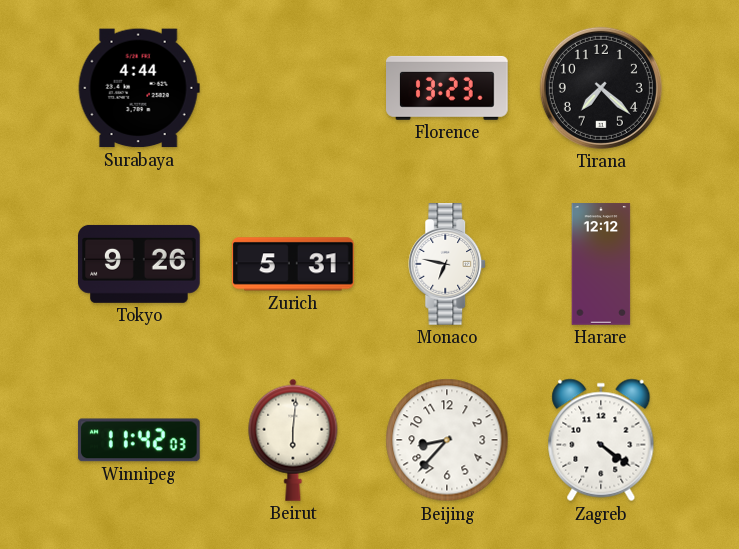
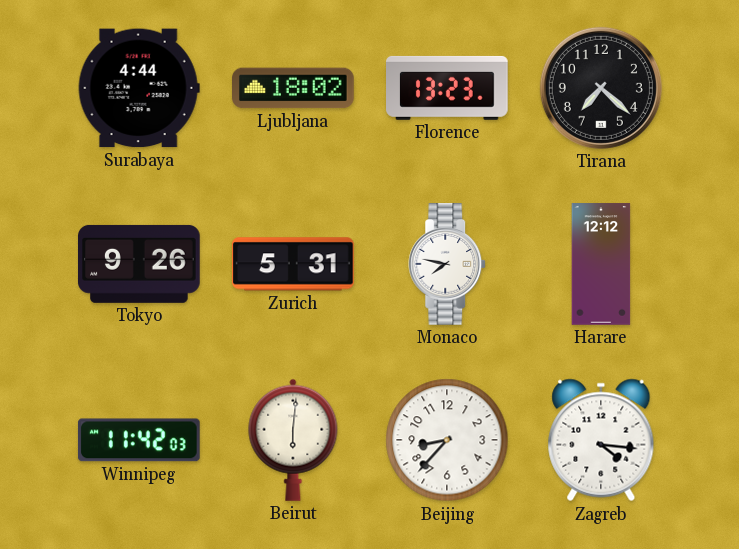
Ljubljana: none -> 18:02 (294, 88)
Monaco: 6:47 -> 7:47 (448, 264)
Zagreb: 4:21 -> 4:16 (601, 440)
